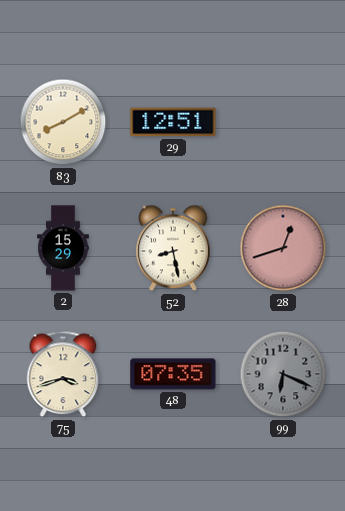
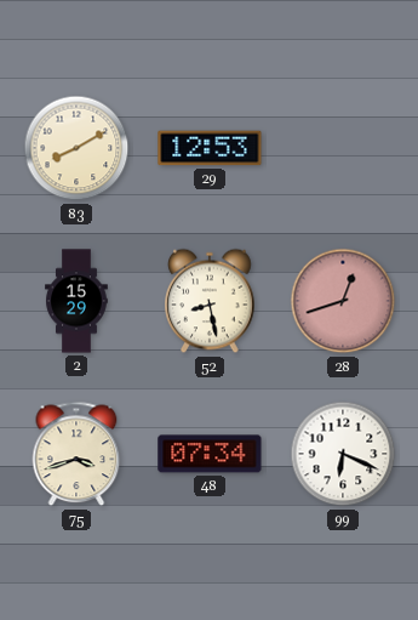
29: 12:51 -> 12:53 (210, 148)
48: 07:35 -> 07:34 (210, 454)
99 dial: grey -> white (343, 454)
